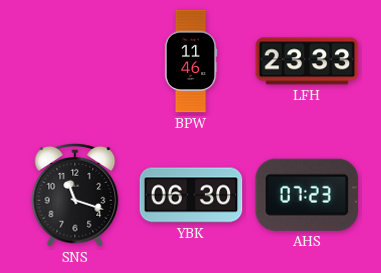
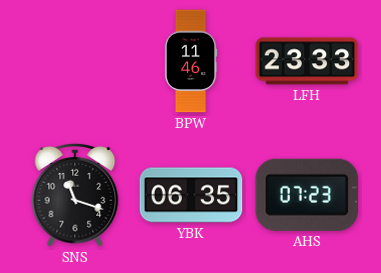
YBK: 06:30 -> 06:35 (191, 195)
